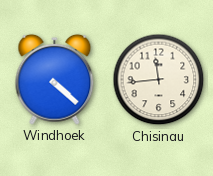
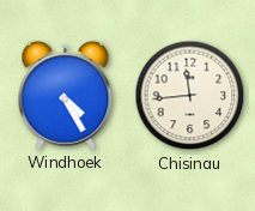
Windhoek: 4:22 -> 4:25 (66, 95)
